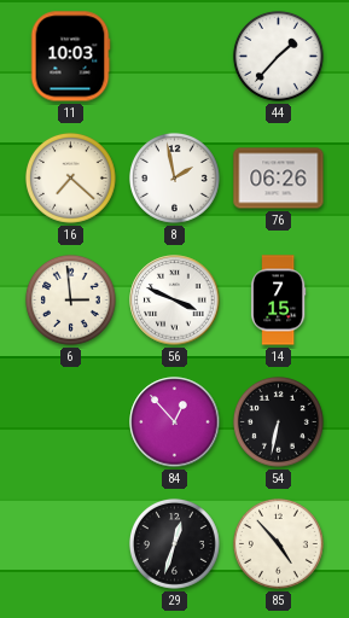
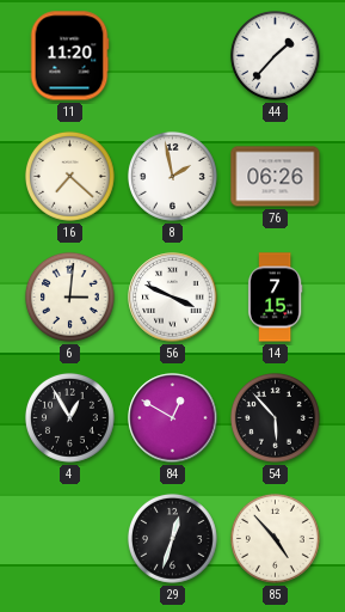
11: 10:03 -> 11:20 (69, 56)
6: 2:59 -> 3:01 (69, 296)
4: none -> 12:55 (69, 417)
84: 12:53 -> 12:50 (173, 418)
54: 6:32 -> 5:53 (275, 417)
